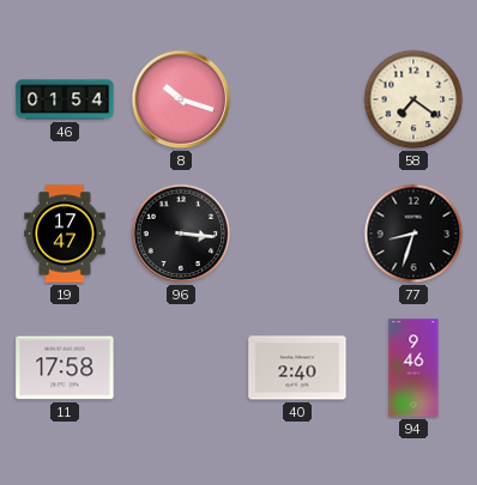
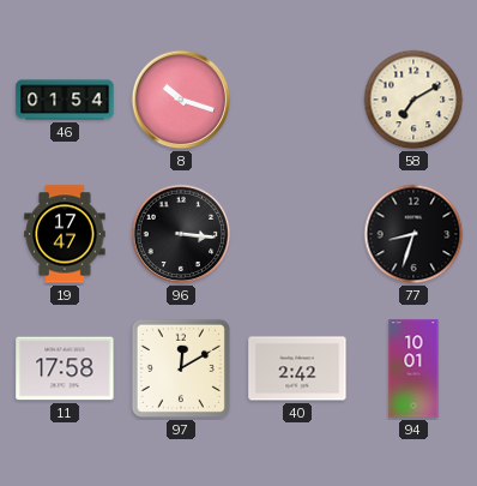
58: 7:21 -> 7:10 (413, 100)
97: none -> 12:10 (181, 368)
40: 2:40 -> 2:42 (297, 368)
94: 9:46 -> 10:01 (413, 368)
